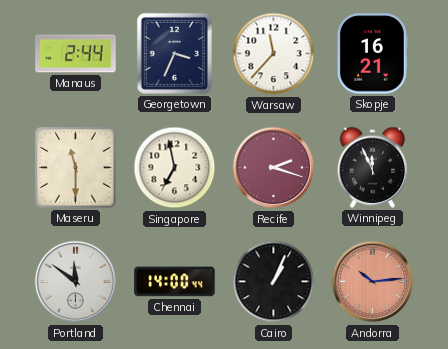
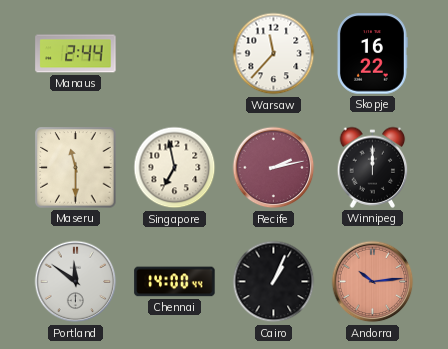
Georgetown: 3:34 -> none (174, 53)
Skopje: 16:21 -> 16:22 (372, 54)
Recife: 2:18 -> 2:13 (274, 168)
Winnipeg: 11:56 -> 12:00 (373, 167)
